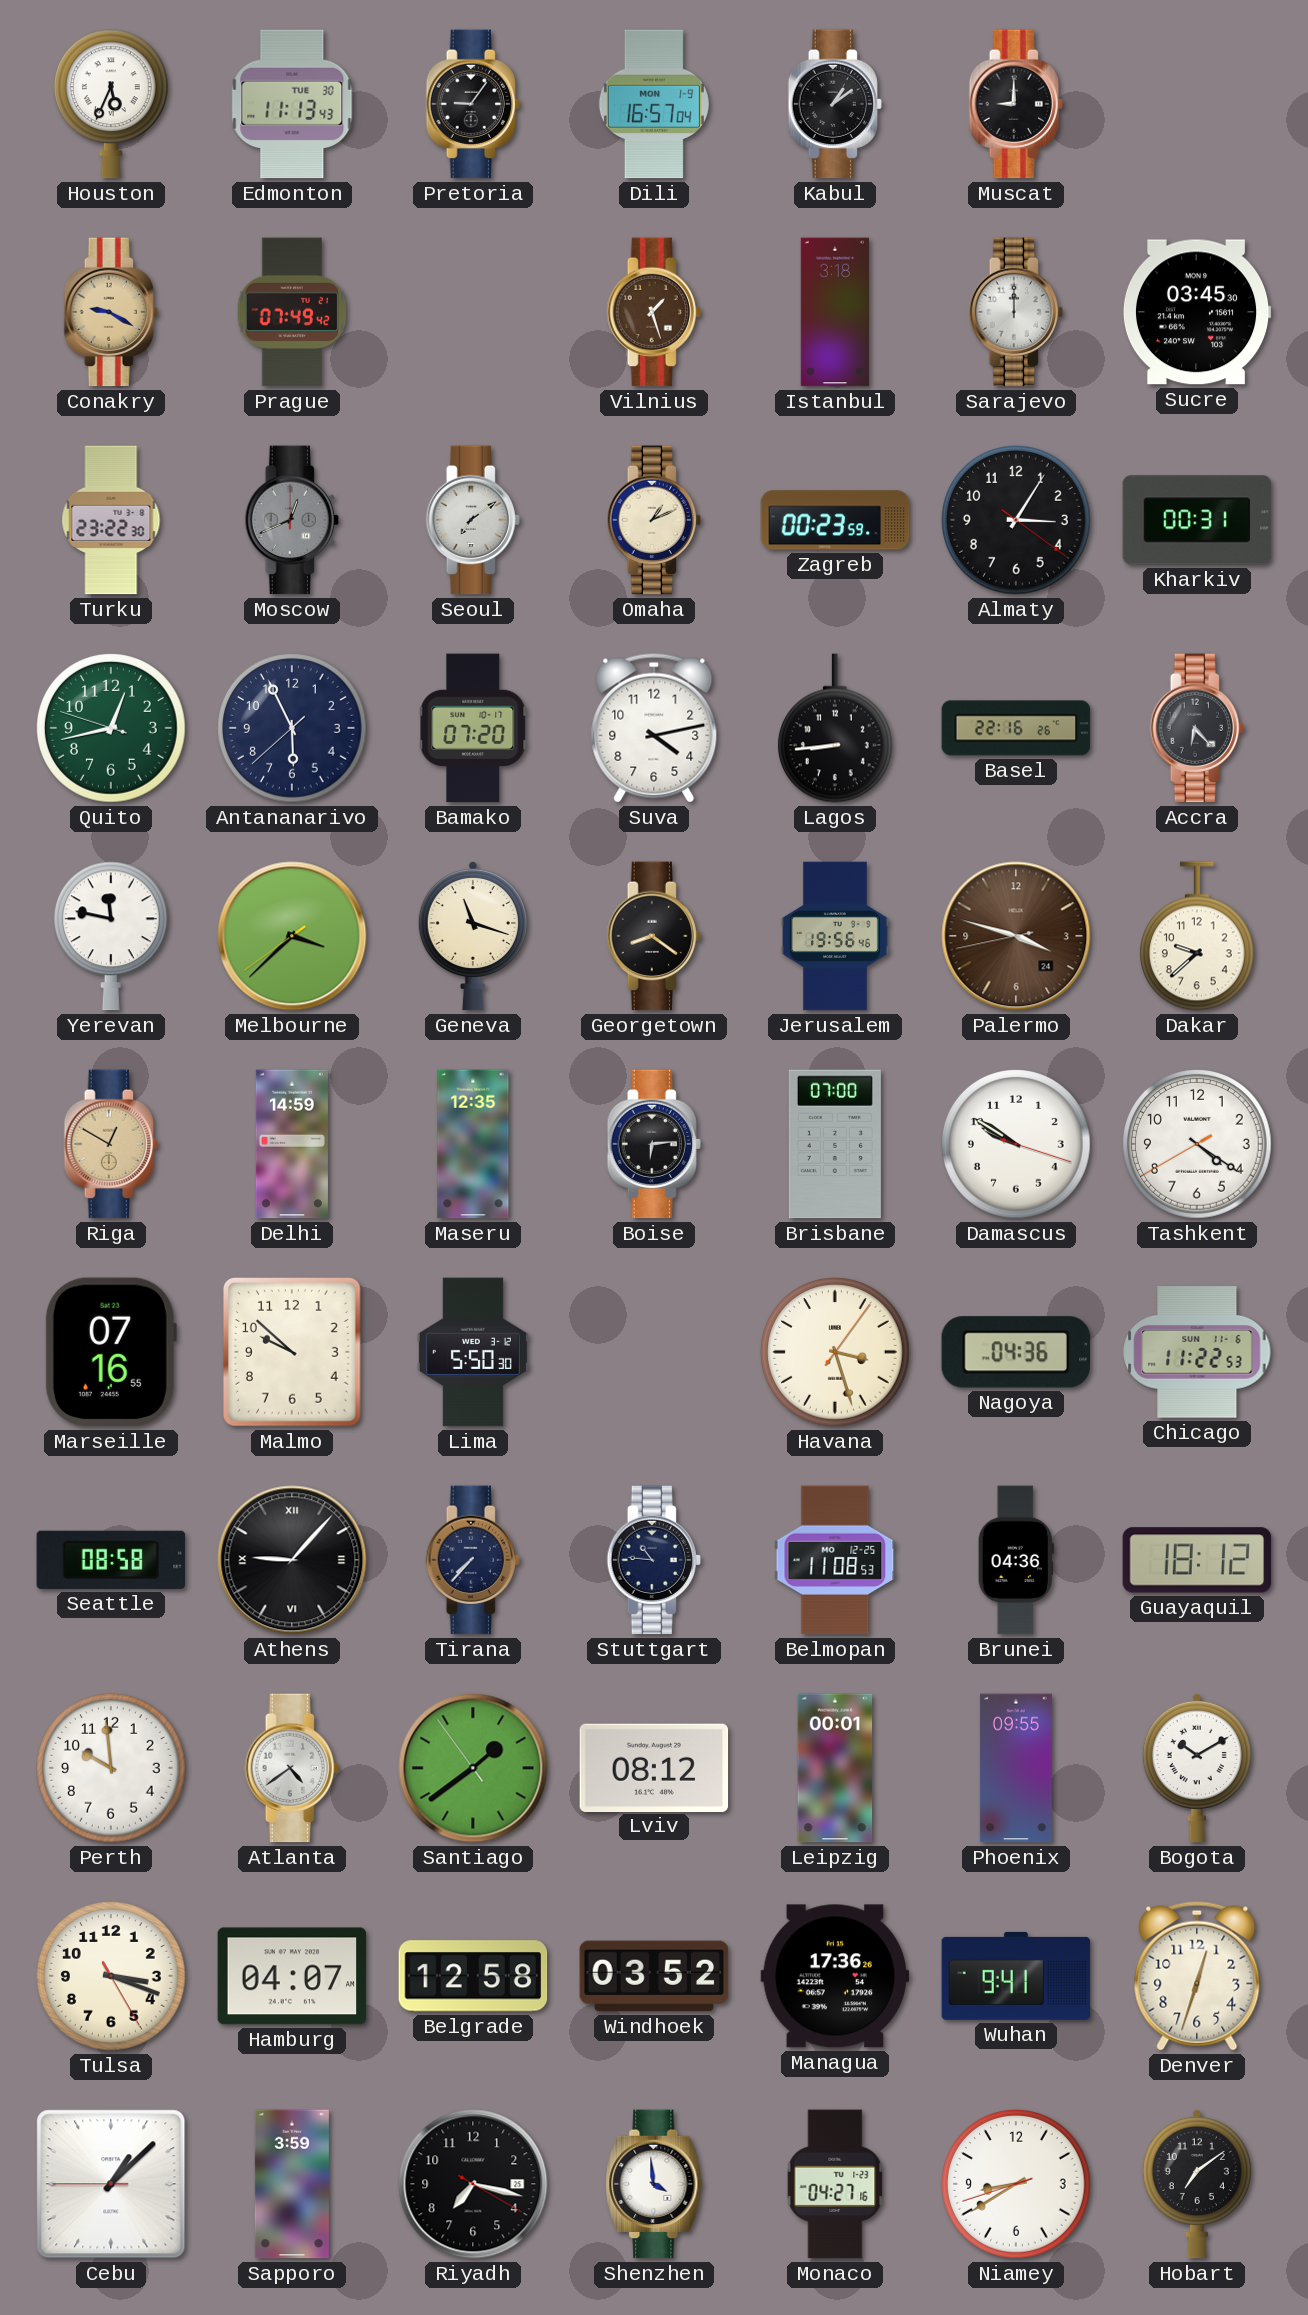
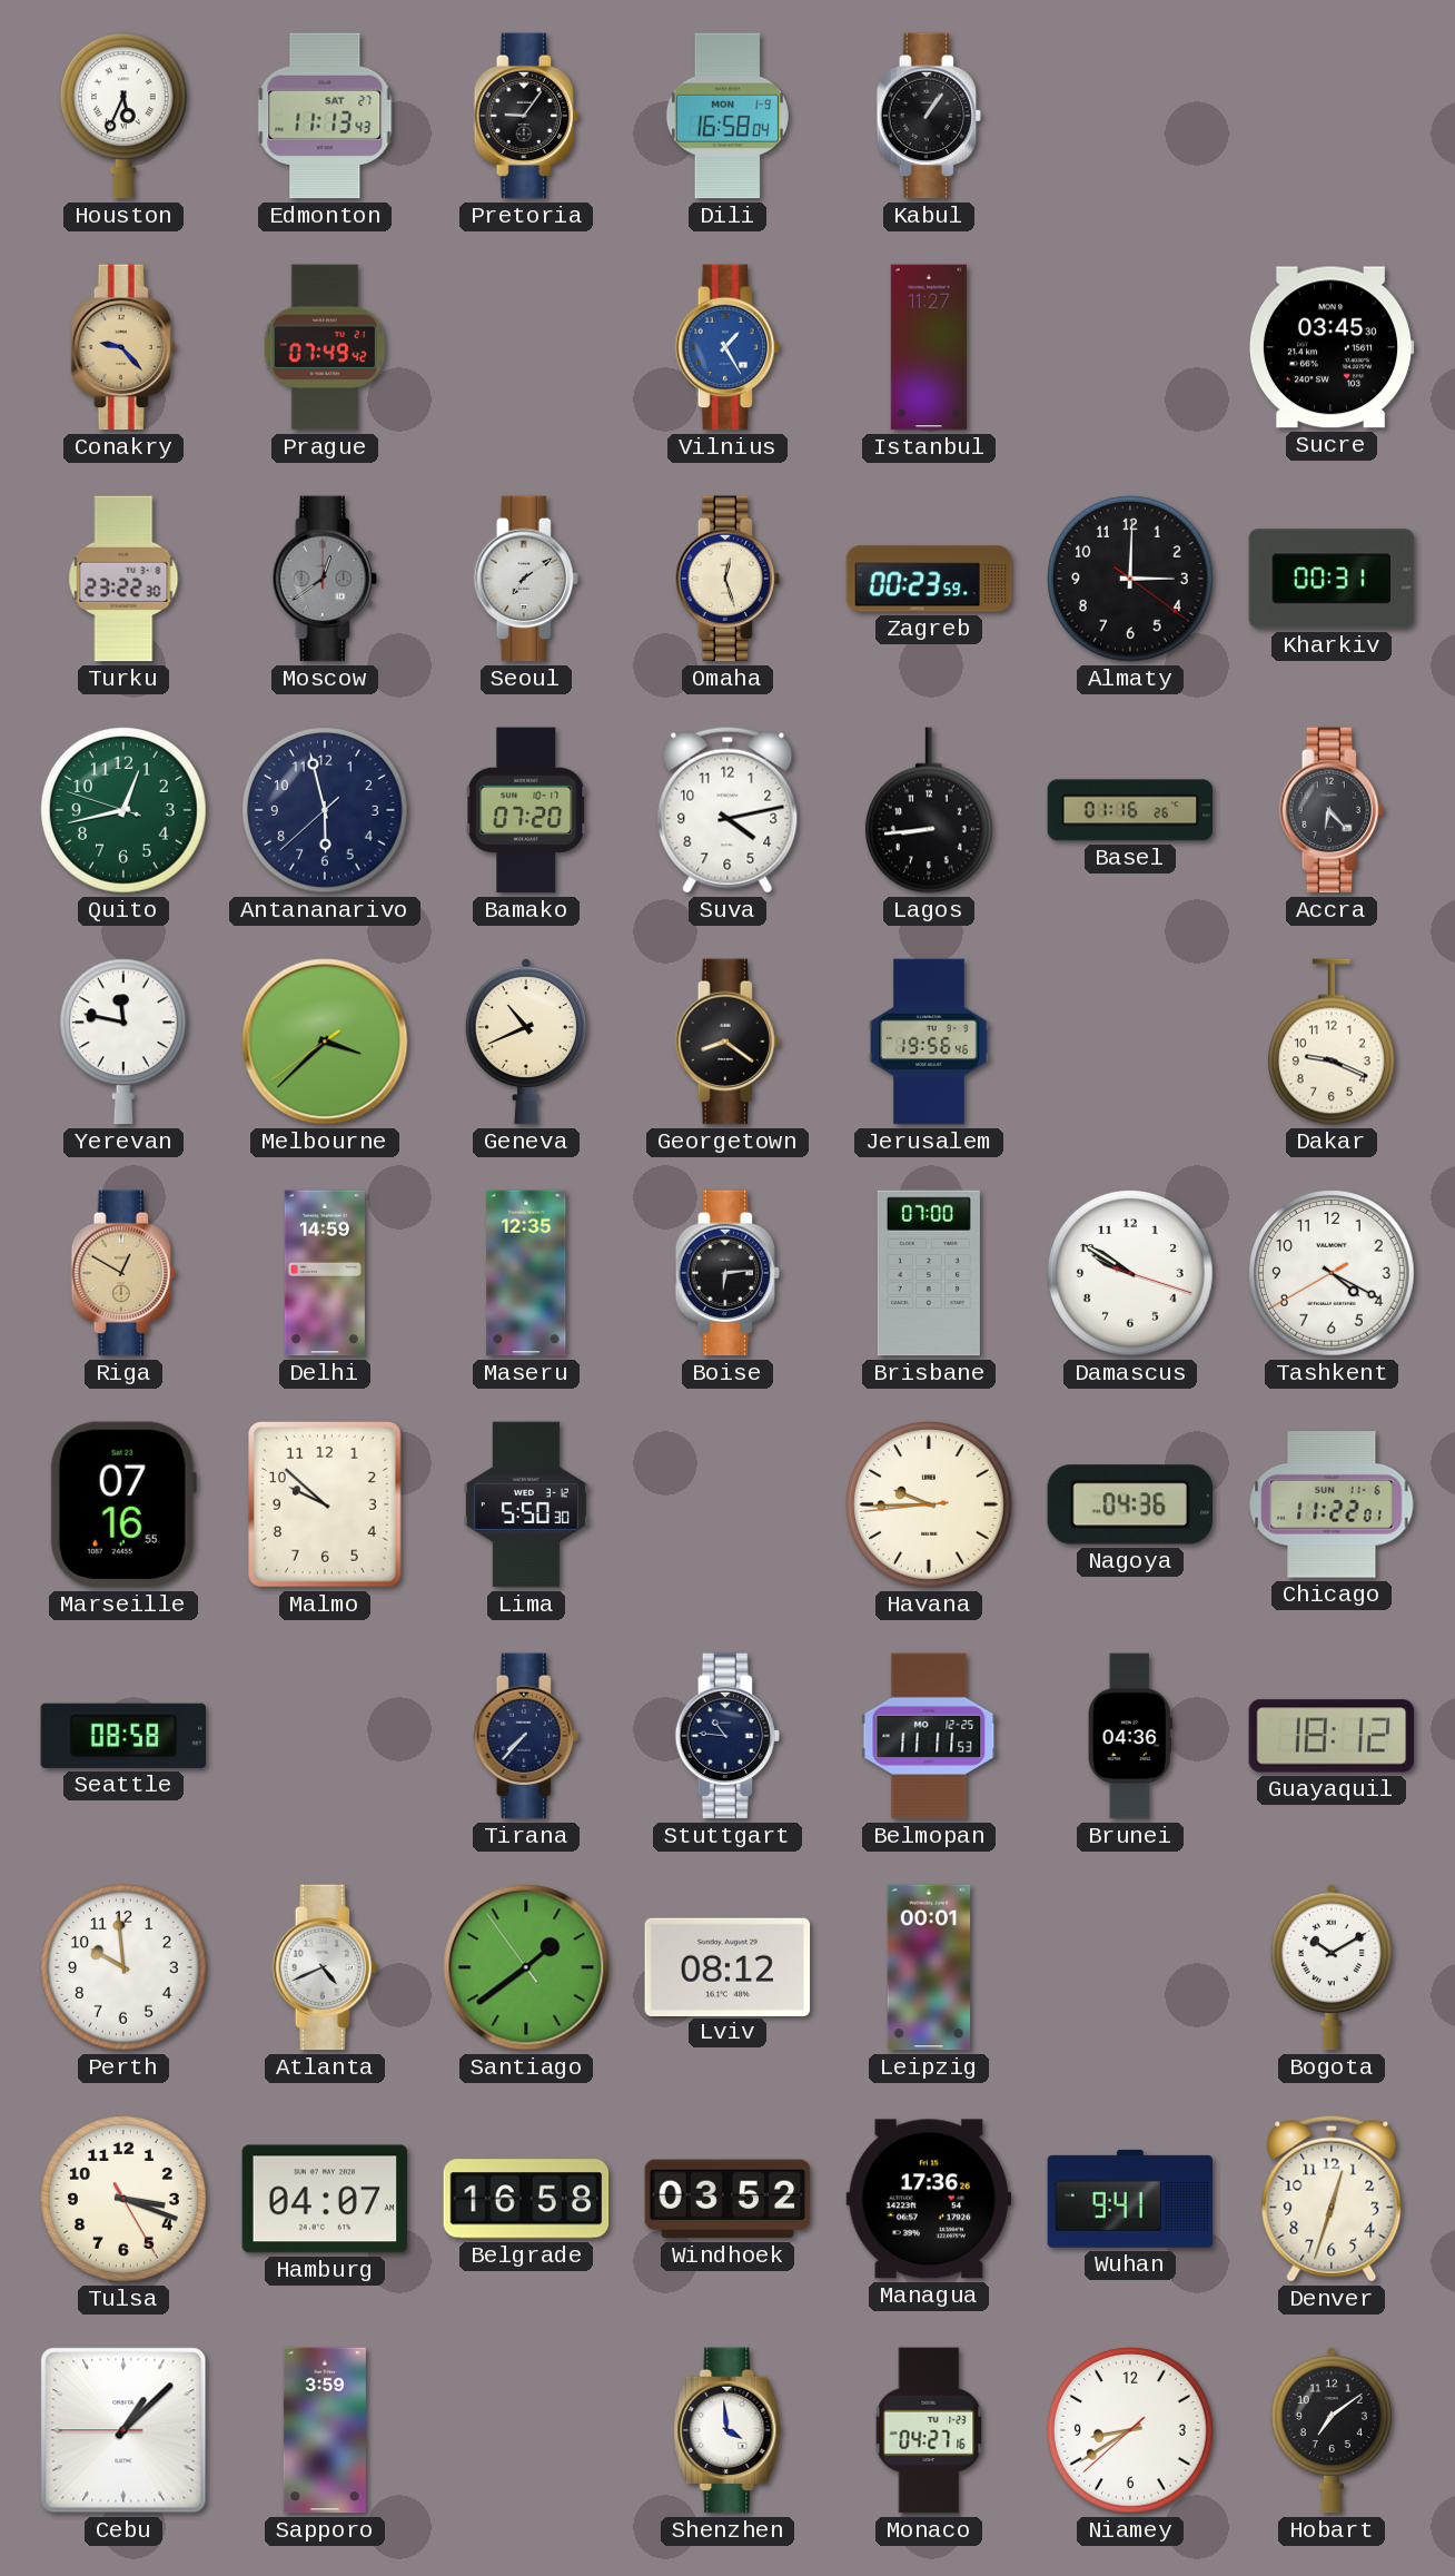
Edmonton date: TUE 30 -> SAT 27 (325, 116)
Dili: 16:57 -> 16:58 (727, 116)
Kabul: 1:09 -> 1:06 (929, 116)
Muscat: 9:00 -> none (1016, 104)
Conakry: 9:20 -> 9:23 (123, 347)
Vilnius: 1:27 -> 1:25 (727, 347)
Vilnius dial: brown -> blue (727, 347)
Istanbul: 3:18 -> 11:27 (928, 347)
Sarajevo: 12:00 -> none (1016, 312)
Moscow: 12:41 -> 12:39 (325, 579)
Omaha: 1:11 -> 12:27 (727, 579)
Almaty: 3:05 -> 3:00 (1131, 580)
Antananarivo: 5:55 -> 5:57 (326, 811)
Basel: 22:16 -> 01:16 (1130, 810)
Geneva: 11:18 -> 10:41 (526, 1042)
Palermo: 3:47 -> none (1016, 936)
Dakar: 9:38 -> 9:19 (1332, 1042)
Tashkent: 4:20 -> 4:19 (1333, 1274)
Havana: 3:27 -> 9:44 (930, 1506)
Chicago: 11:22:53 -> 11:22:01 (1332, 1504)
Athens: 9:07 -> none (292, 1560)
Belmopan: 11:08 -> 11:11 (929, 1736)
Atlanta: 4:39 -> 4:41 (325, 1967)
Phoenix: 09:55 -> none (1016, 1768)
Belgrade: 12:58 -> 16:58 (526, 2199)
Riyadh: 7:17 -> none (473, 2184)
Niamey: 8:39:42 -> 8:39:38 (1131, 2431)
